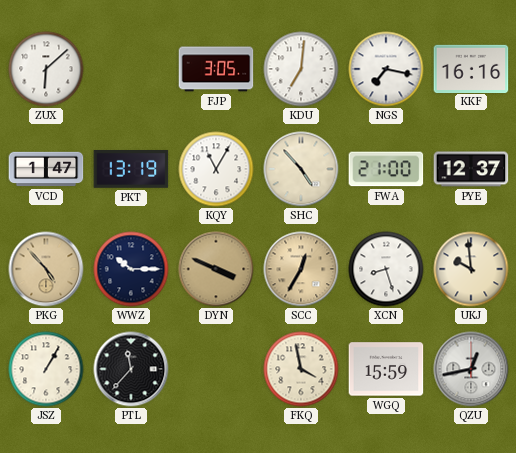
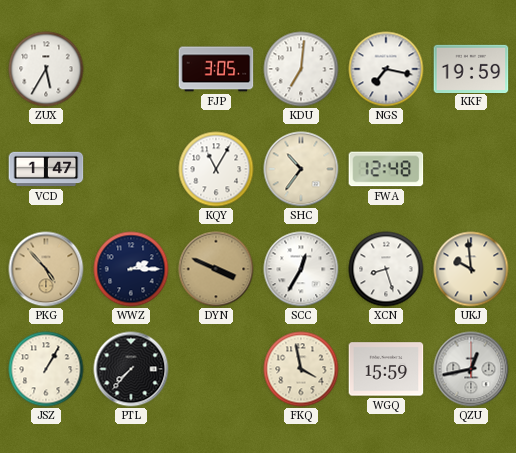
ZUX: 6:08 -> 5:35 (46, 69)
KKF: 16:16 -> 19:59 (471, 68)
PKT: 13:19 -> none (131, 169)
SHC: 4:53 -> 10:36 (301, 169)
FWA: 21:00 -> 12:48 (386, 169)
PYE: 12:37 -> none (471, 169)
WWZ: 10:15 -> 2:15 (131, 269)
SCC dial: champagne -> white (301, 269)
PTL: 11:37 -> 7:37 (131, 369)
